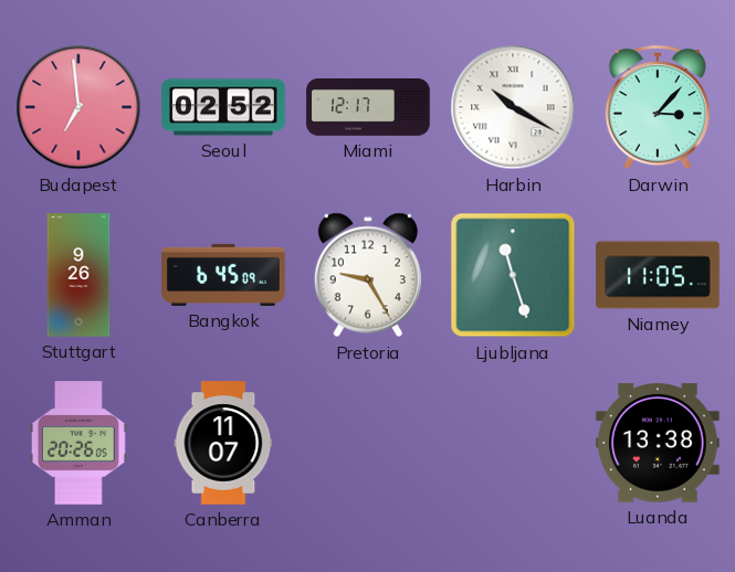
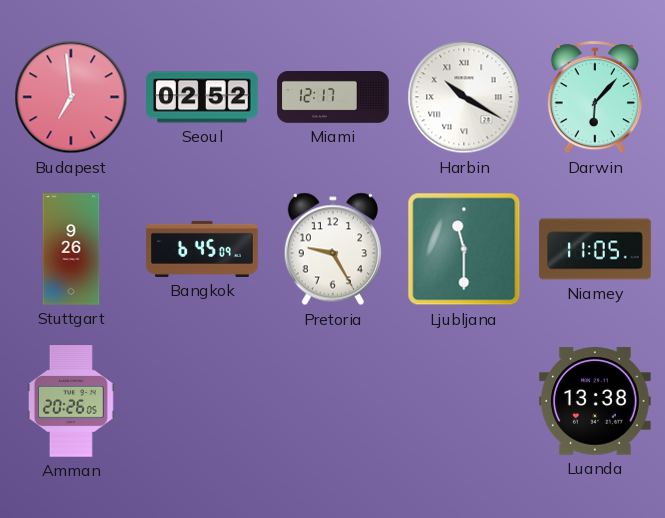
Darwin: 3:07 -> 6:07 (595, 97)
Ljubljana: 11:27 -> 11:30 (464, 249)
Canberra: 11:07 -> none (223, 443)
